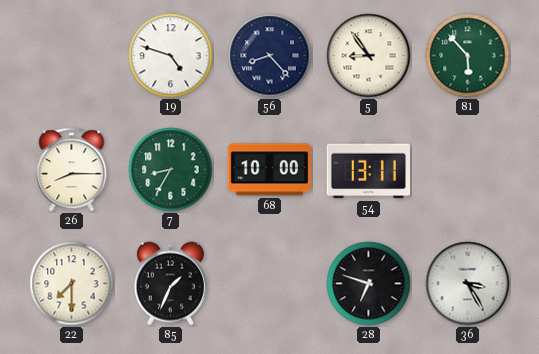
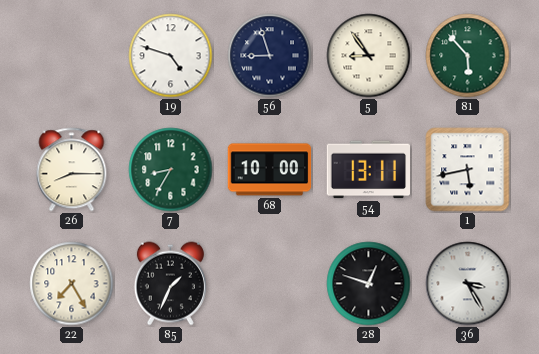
56: 8:23 -> 8:57 (270, 56)
1: none -> 5:43 (468, 170)
22: 7:30 -> 7:25 (72, 284)
28: 6:48 -> 12:48 (369, 284)
